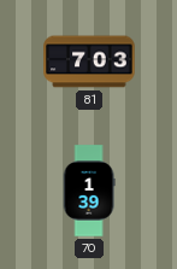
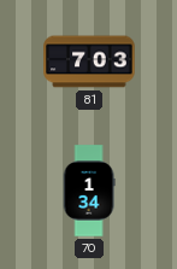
70: 1:39 -> 1:34 (89, 191)
